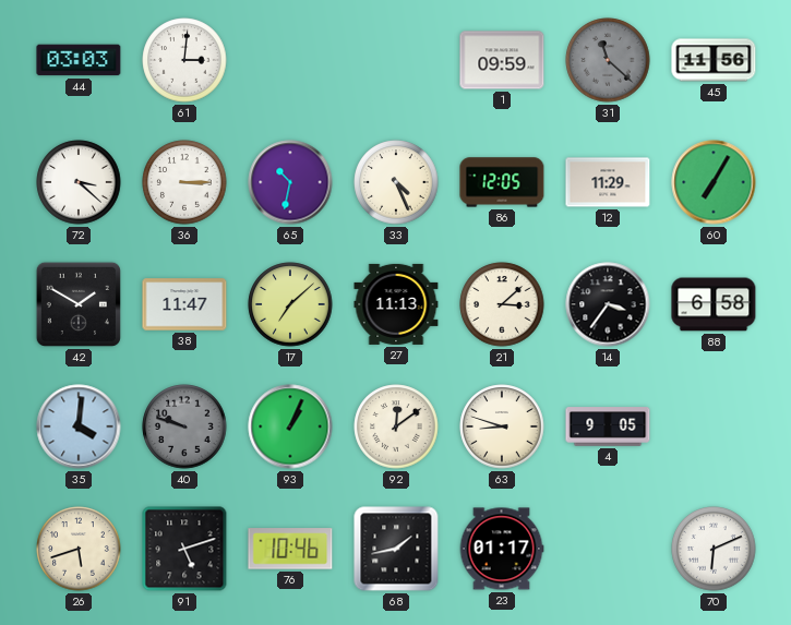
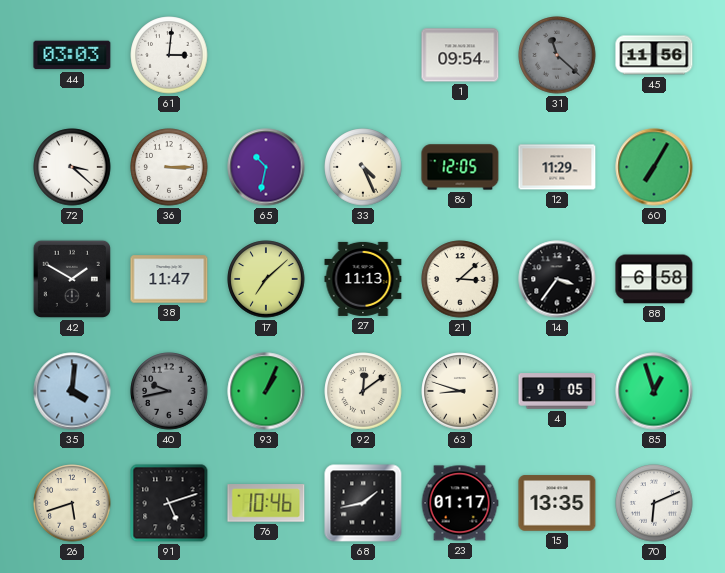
1: 09:59 -> 09:54 (460, 55)
40: 9:48 -> 9:43 (169, 391)
85: none -> 12:57 (654, 391)
15: none -> 13:35 (557, 503)
